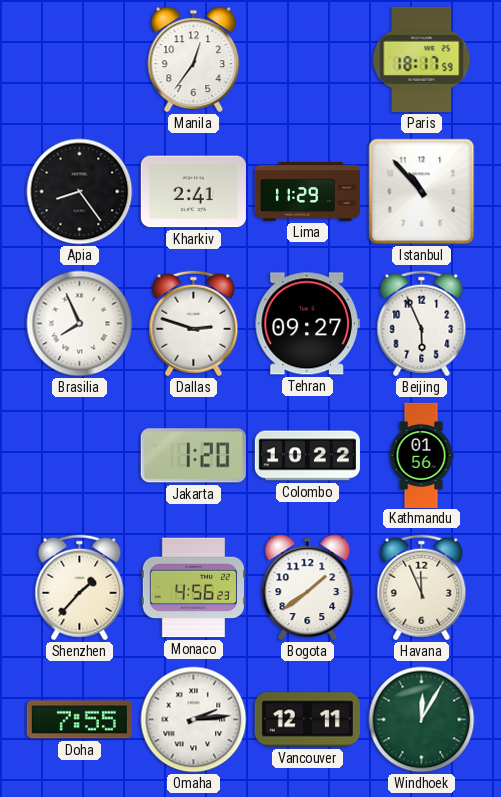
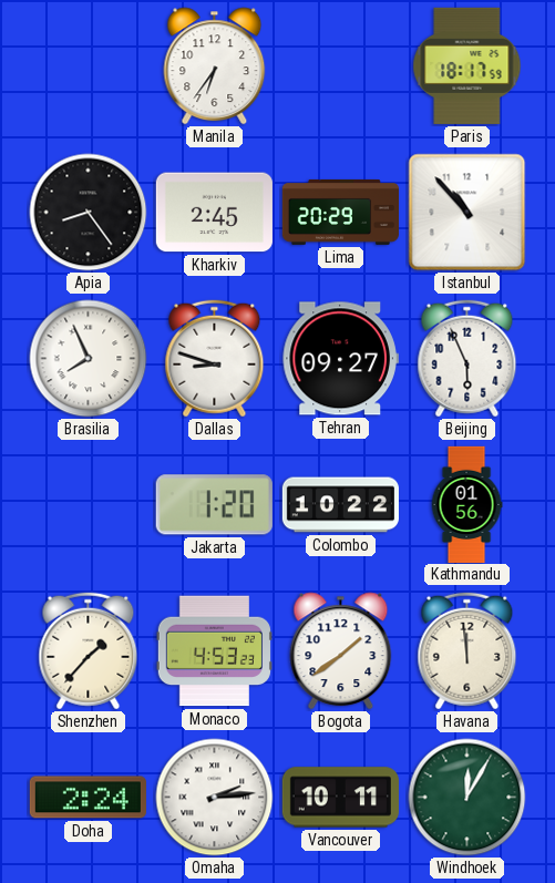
Manila: 12:36 -> 6:36 (215, 66)
Kharkiv: 2:41 -> 2:45 (214, 213)
Lima: 11:29 -> 20:29 (340, 212)
Dallas: 2:48 -> 8:48 (215, 359)
Monaco: 4:56 -> 4:53 (214, 651)
Havana: 11:56 -> 11:59 (467, 651)
Doha: 7:55 -> 2:24 (88, 798)
Vancouver: 12:11 -> 10:11 (340, 798)
